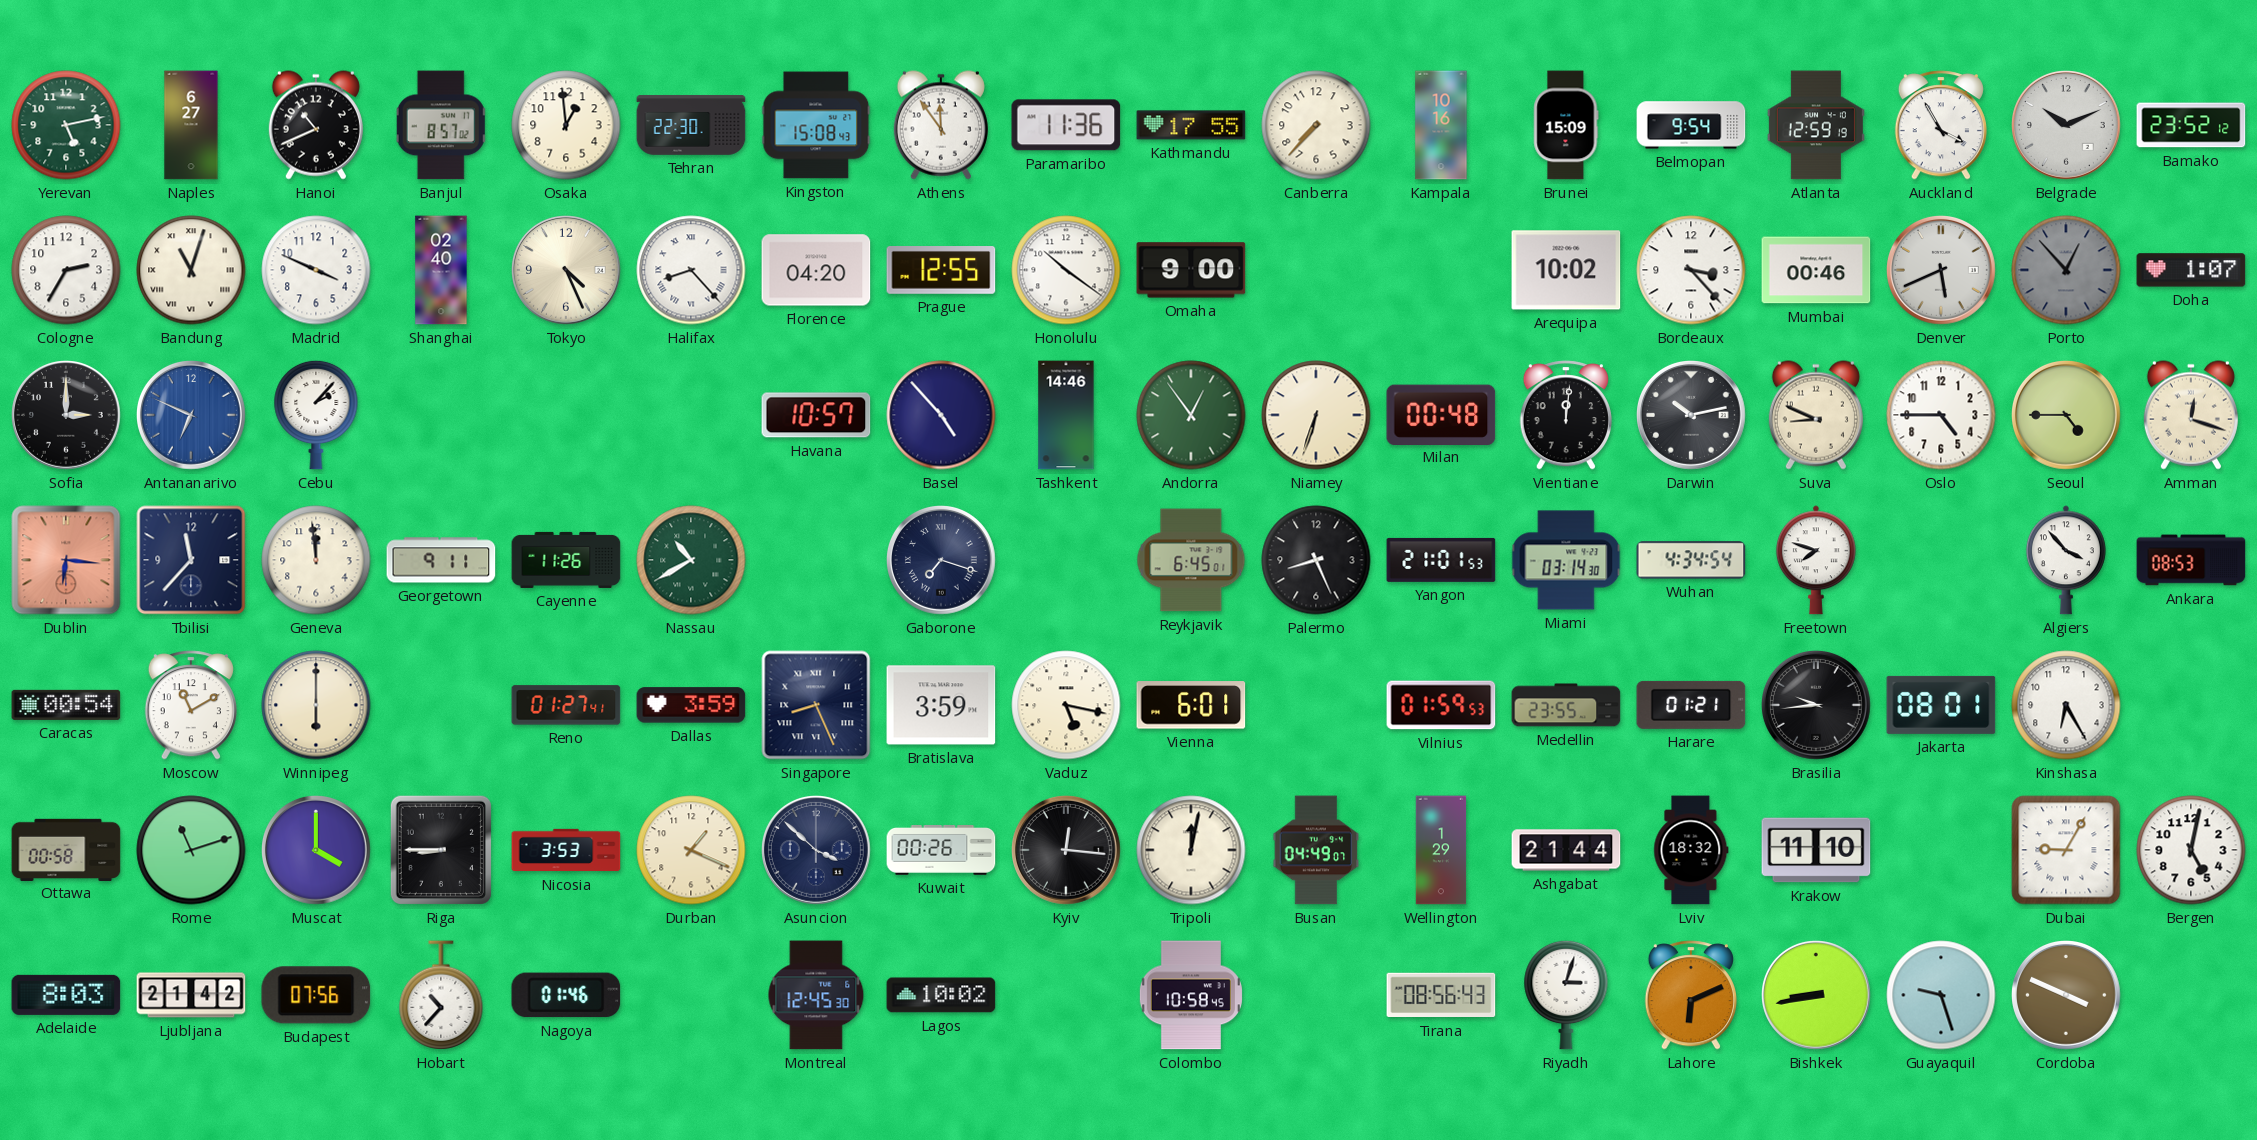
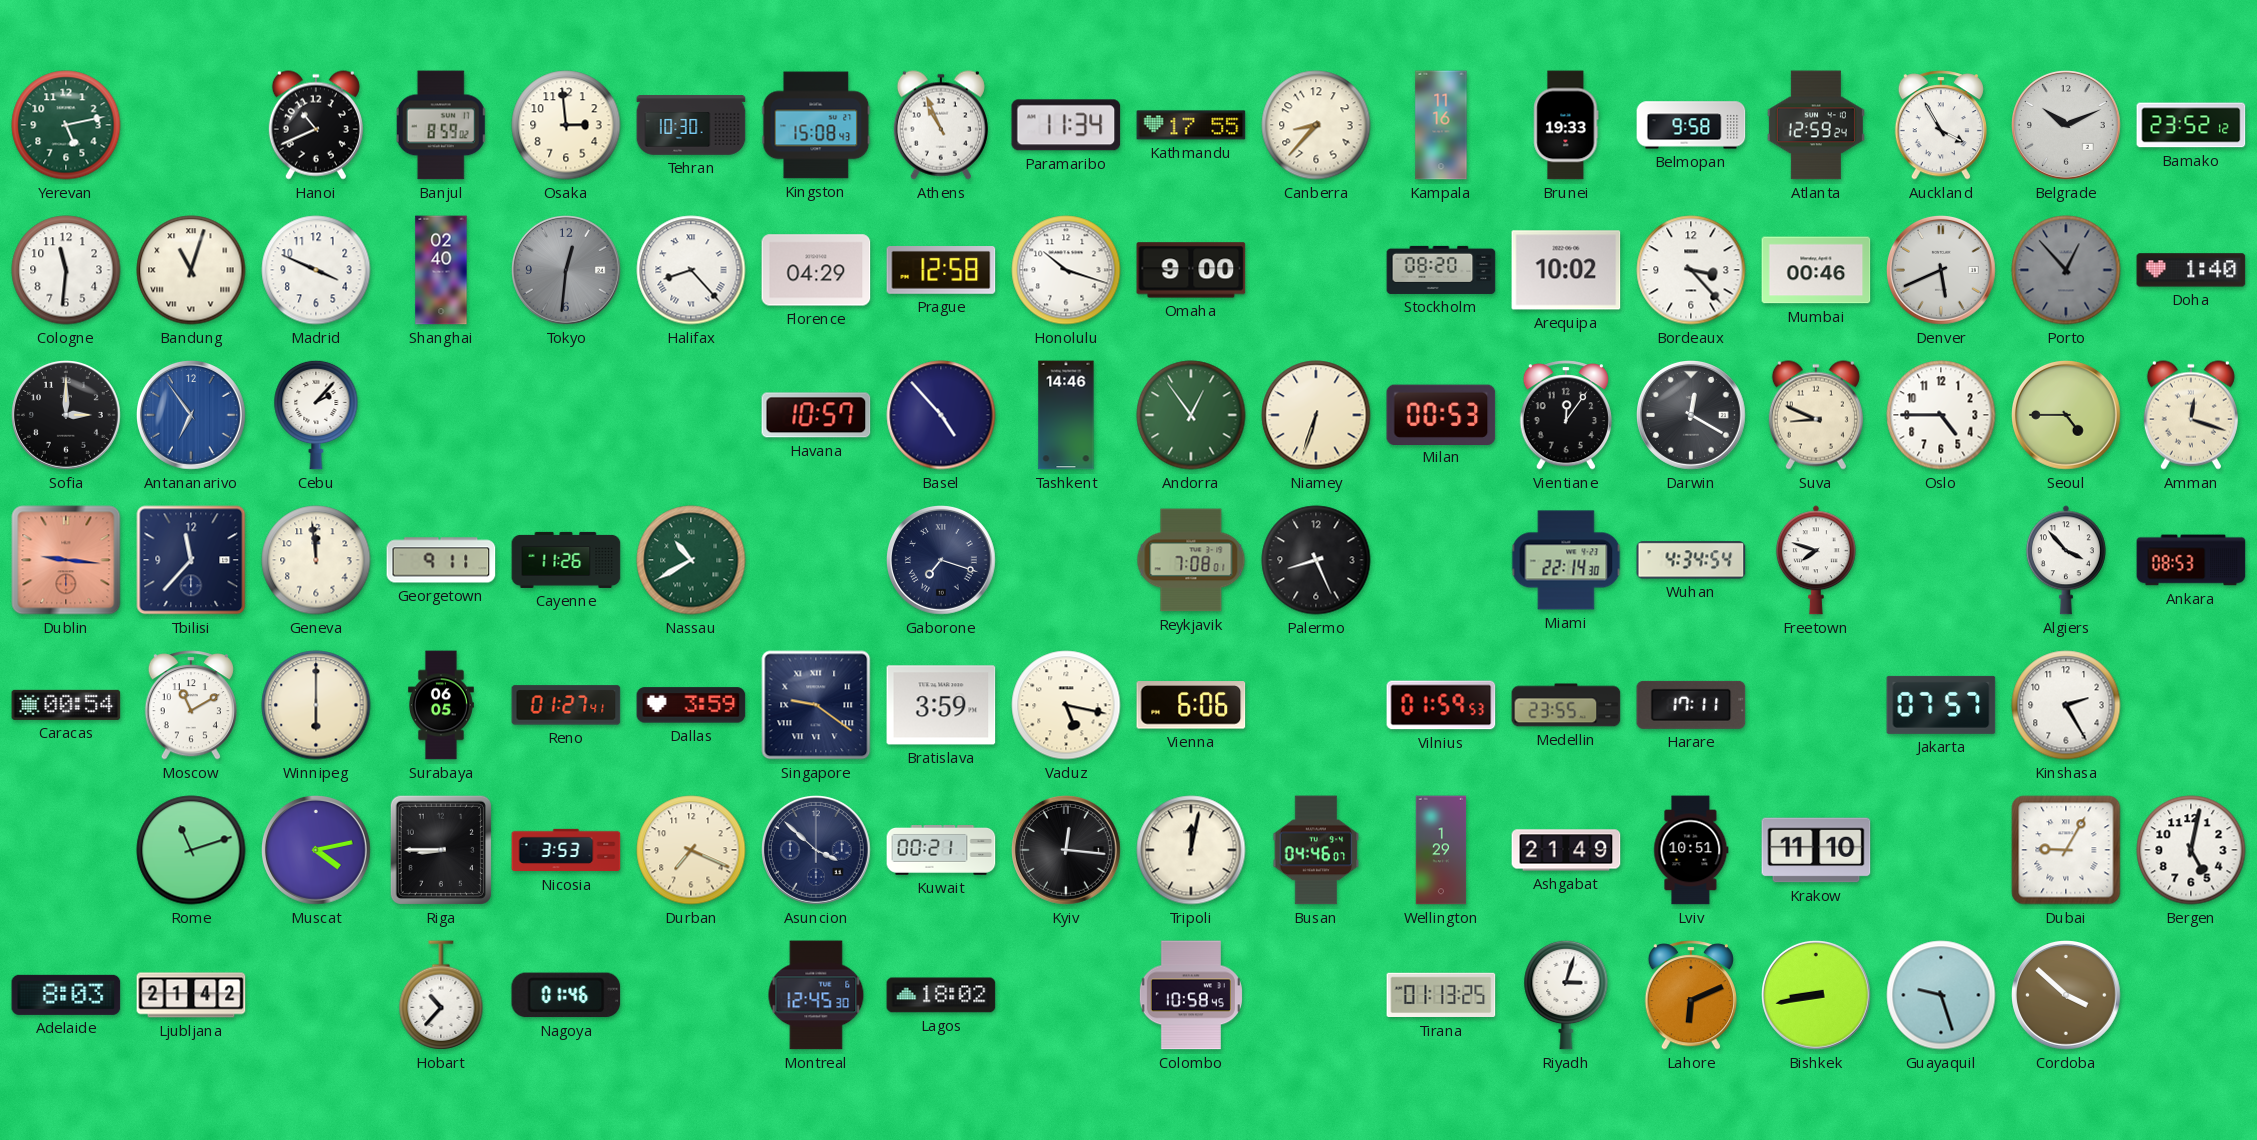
Naples: 6:27 -> none (191, 125)
Banjul: 8:57 -> 8:59 (441, 125)
Osaka: 12:59 -> 2:59 (566, 125)
Tehran: 22:30 -> 10:30 (691, 125)
Athens: 11:54 -> 10:56 (941, 125)
Paramaribo: 11:36 -> 11:34 (1066, 125)
Canberra: 7:37 -> 8:37 (1316, 125)
Kampala: 10:16 -> 11:16 (1441, 125)
Brunei: 15:09 -> 19:33 (1566, 125)
Belmopan: 9:54 -> 9:58 (1691, 125)
Atlanta: 12:59:19 -> 12:59:24 (1816, 125)
Cologne: 2:35 -> 11:31 (66, 270)
Tokyo: 4:26 -> 12:31 (567, 271)
Tokyo dial: cream -> grey (567, 271)
Florence: 04:20 -> 04:29 (816, 270)
Prague: 12:55 -> 12:58 (941, 271)
Honolulu: 10:21 -> 10:18 (1066, 270)
Stockholm: none -> 08:20 (1441, 270)
Doha: 1:07 -> 1:40 (2191, 270)
Antananarivo: 6:49 -> 6:54 (192, 416)
Milan: 00:48 -> 00:53 (1441, 414)
Vientiane: 12:01 -> 12:06 (1566, 415)
Darwin: 10:13 -> 12:20 (1692, 416)
Dublin: 6:16 -> 9:16 (66, 560)
Reykjavik: 6:45 -> 7:08 (1191, 560)
Yangon: 21:01 -> none (1441, 560)
Miami: 03:14 -> 22:14 (1566, 560)
Surabaya: none -> 06:05 (442, 705)
Singapore: 8:26 -> 9:21 (816, 705)
Vienna: 6:01 -> 6:06 (1191, 705)
Harare: 01:21 -> 17:11 (1691, 705)
Brasilia: 9:44 -> none (1817, 706)
Jakarta: 08:01 -> 07:57 (1941, 705)
Kinshasa: 6:25 -> 2:25 (2066, 705)
Ottawa: 00:58 -> none (66, 849)
Muscat: 4:00 -> 4:13 (317, 851)
Durban: 1:19 -> 7:19 (691, 850)
Kuwait: 00:26 -> 00:21 (941, 851)
Busan: 04:49 -> 04:46 (1316, 850)
Ashgabat: 21:44 -> 21:49 (1566, 850)
Lviv: 18:32 -> 10:51 (1691, 850)
Budapest: 07:56 -> none (316, 995)
Lagos: 10:02 -> 18:02 (941, 995)
Tirana: 08:56 -> 01:13 (1441, 995)
Cordoba: 3:49 -> 3:52 (2067, 996)
